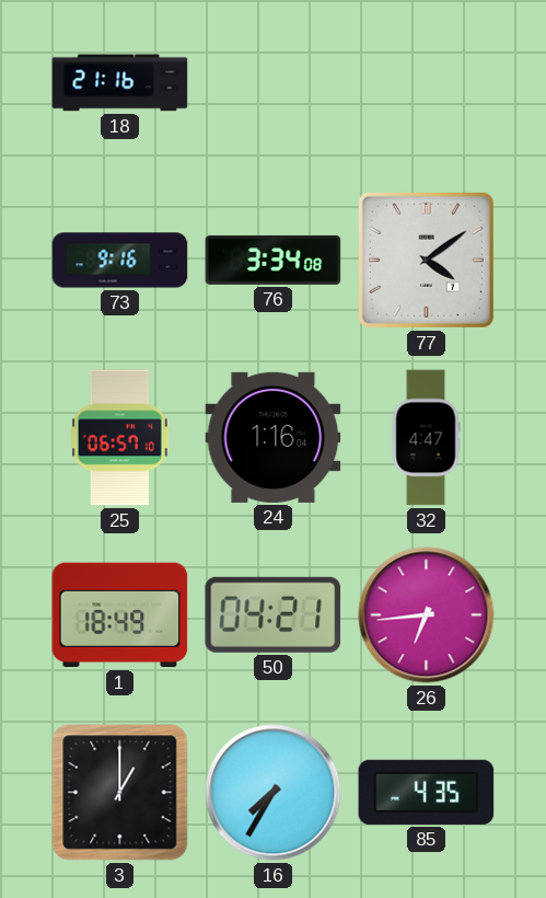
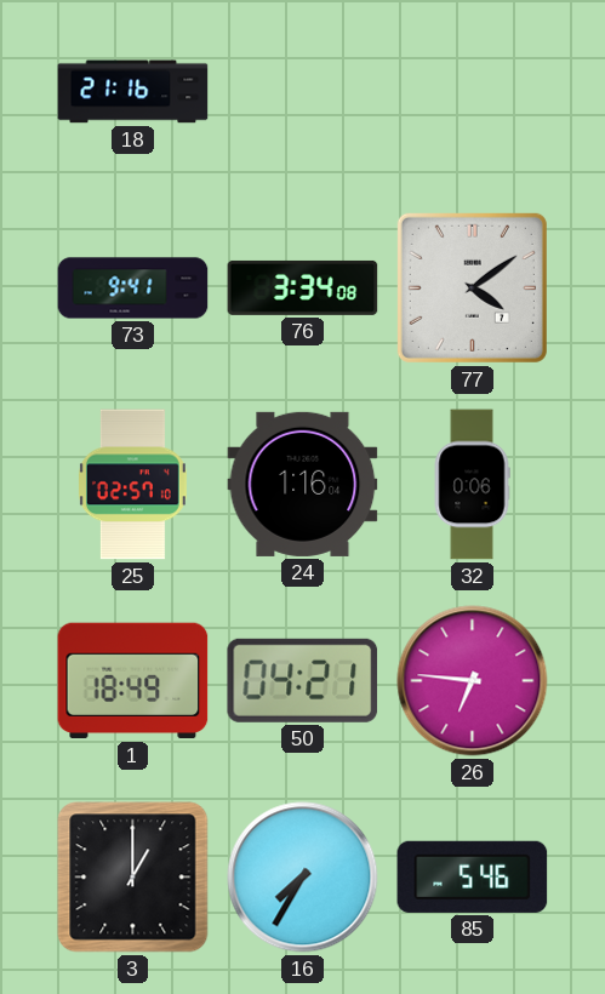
73: 9:16 -> 9:41 (133, 289)
25: 06:57 -> 02:57 (132, 485)
32: 4:47 -> 0:06 (472, 485)
26: 6:44 -> 6:46 (473, 681)
85: 4:35 -> 5:46 (473, 876)
